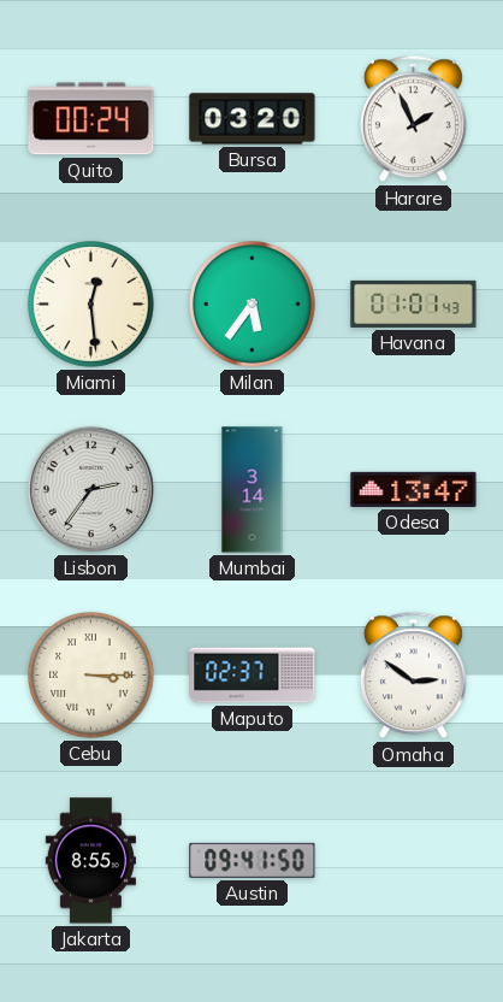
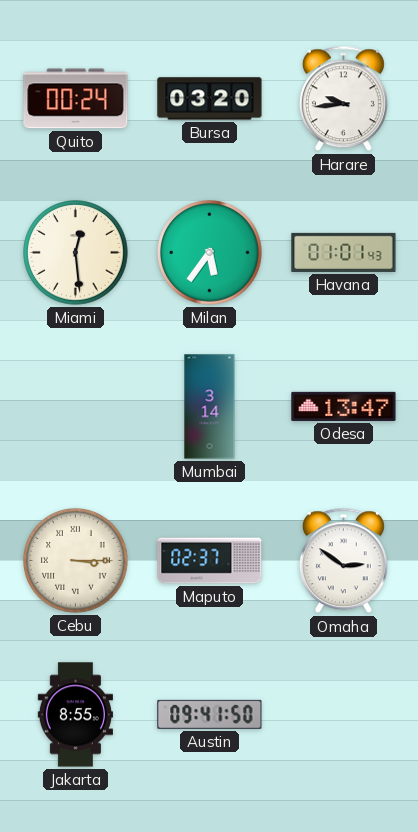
Harare: 1:56 -> 9:44 (343, 99)
Lisbon: 2:36 -> none (90, 489)
